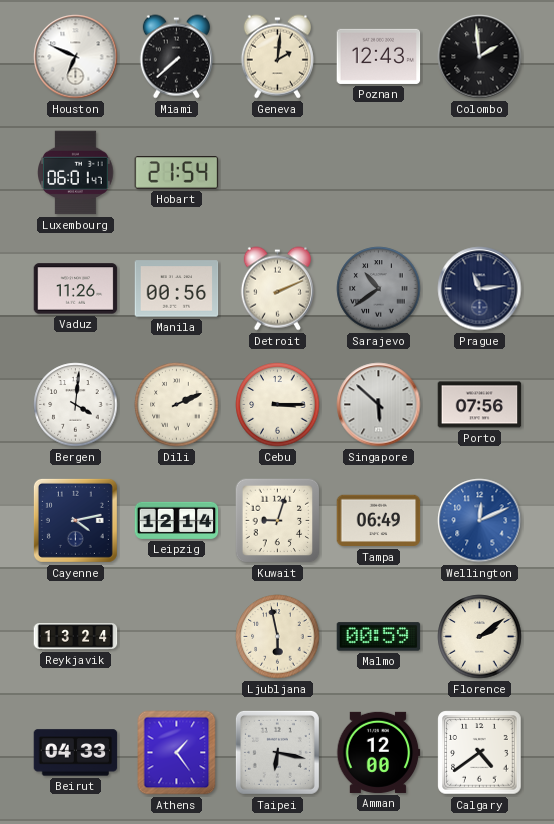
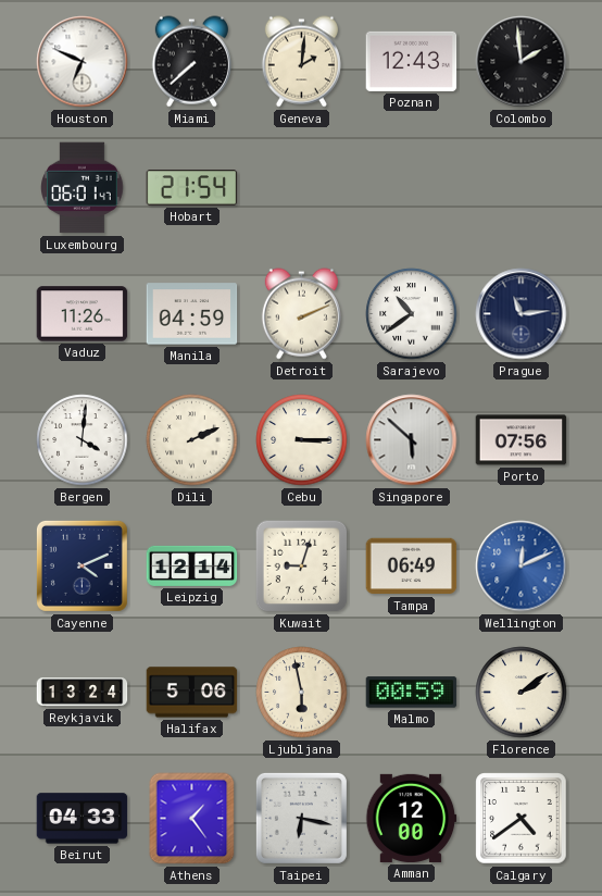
Manila: 00:56 -> 04:59 (192, 314)
Sarajevo dial: grey -> white (412, 314)
Cayenne: 4:13 -> 4:11 (81, 565)
Halifax: none -> 5:06 (192, 693)
